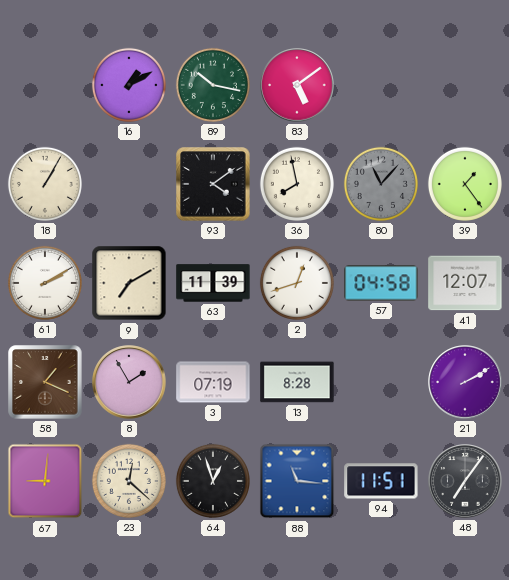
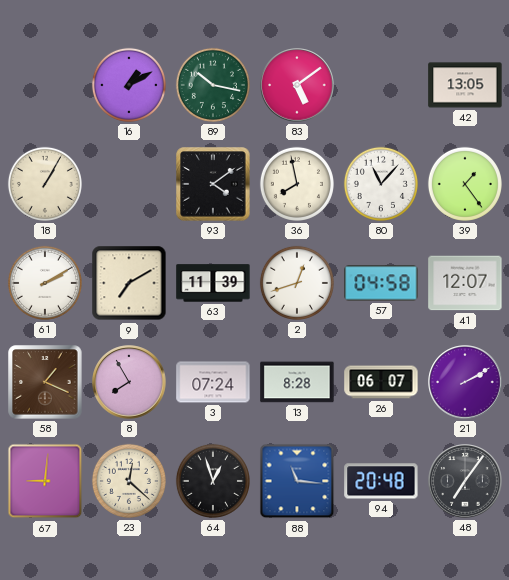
42: none -> 13:05 (465, 85)
80 dial: grey -> white (381, 184)
8: 1:55 -> 7:55 (129, 382)
3: 07:19 -> 07:24 (213, 382)
26: none -> 06:07 (381, 382)
94: 11:51 -> 20:48 (381, 481)
